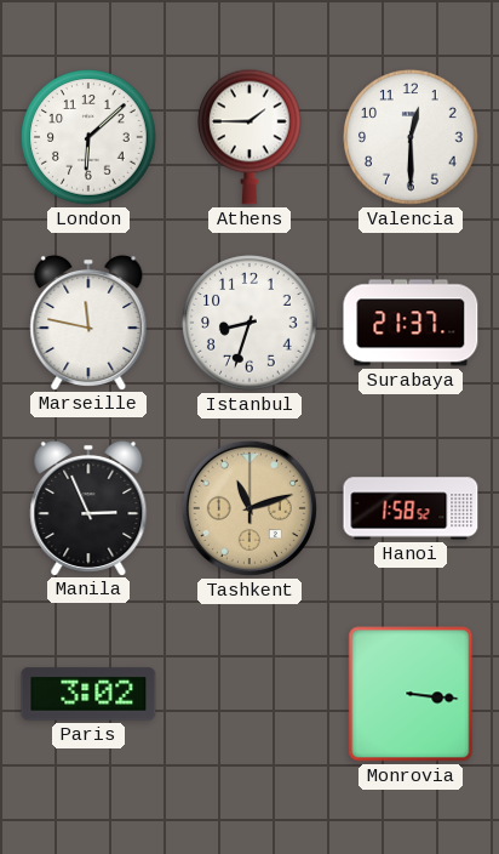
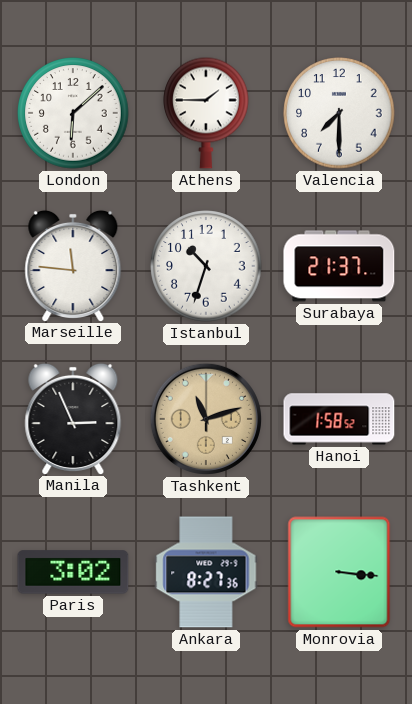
Valencia: 12:30 -> 7:30 (339, 113)
Marseille: 11:47 -> 11:46 (73, 265)
Istanbul: 8:33 -> 10:33 (206, 266)
Ankara: none -> 8:27 (206, 572)
